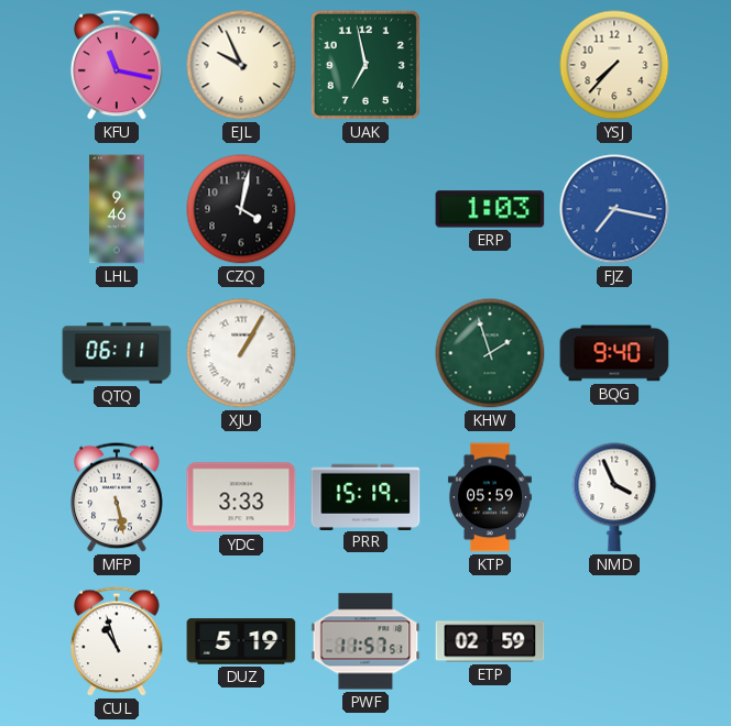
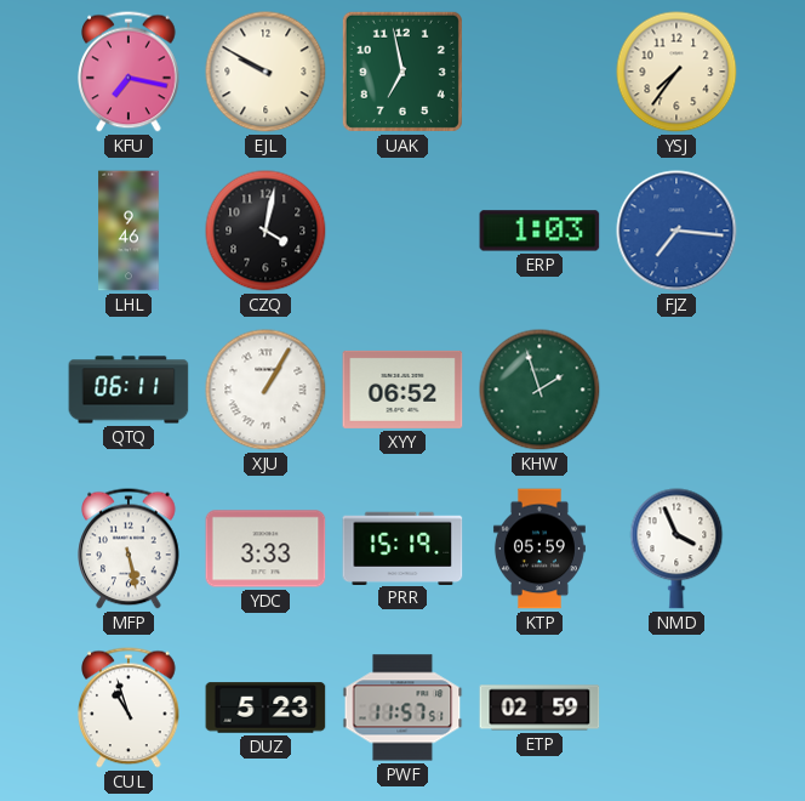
KFU: 11:17 -> 7:17 (129, 72)
EJL: 9:56 -> 9:50 (266, 72)
YSJ: 7:37 -> 7:36 (676, 72)
FJZ: 7:17 -> 7:16 (676, 231)
XYY: none -> 06:52 (402, 390)
BQG: 9:40 -> none (614, 353)
DUZ: 5:19 -> 5:23 (266, 708)
